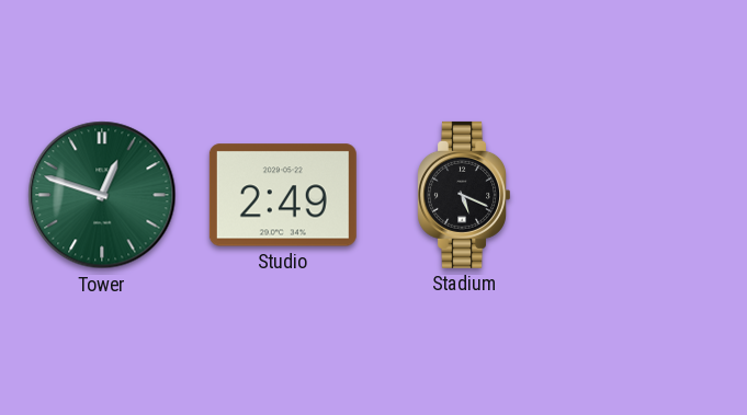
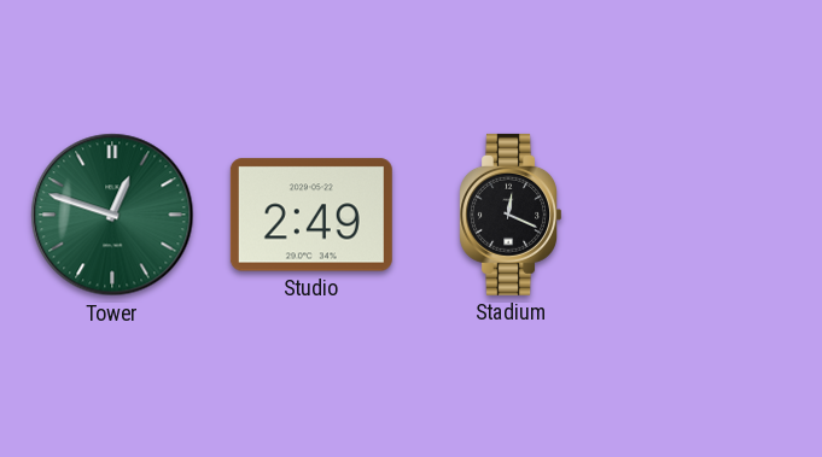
Stadium: 5:19 -> 12:19 (509, 215)
